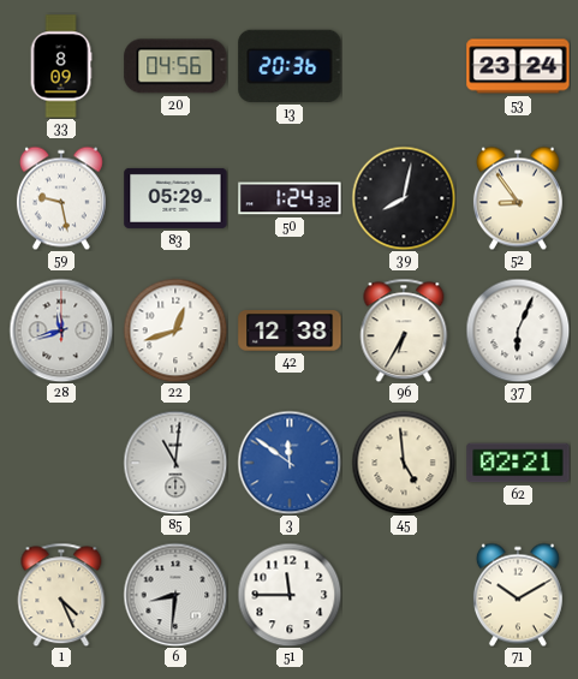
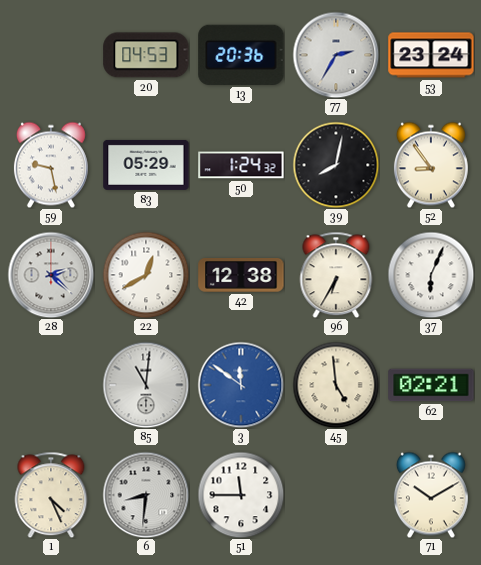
33: 8:09 -> none (61, 66)
20: 04:56 -> 04:53 (146, 55)
77: none -> 2:35 (336, 55)
28: 11:42 -> 2:22 (51, 275)
22: 12:42 -> 12:40 (146, 275)
